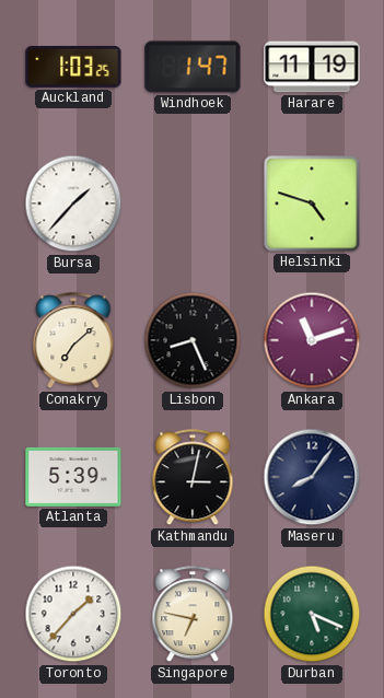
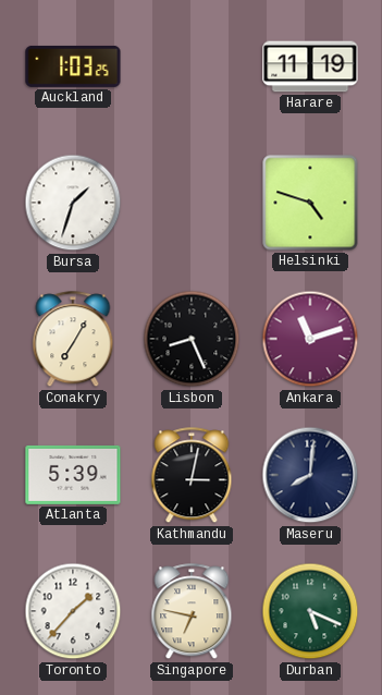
Windhoek: 1:47 -> none (193, 67)
Bursa: 1:37 -> 1:33 (73, 203)
Conakry: 7:08 -> 7:05 (73, 340)
Maseru: 8:06 -> 8:01 (310, 475)
